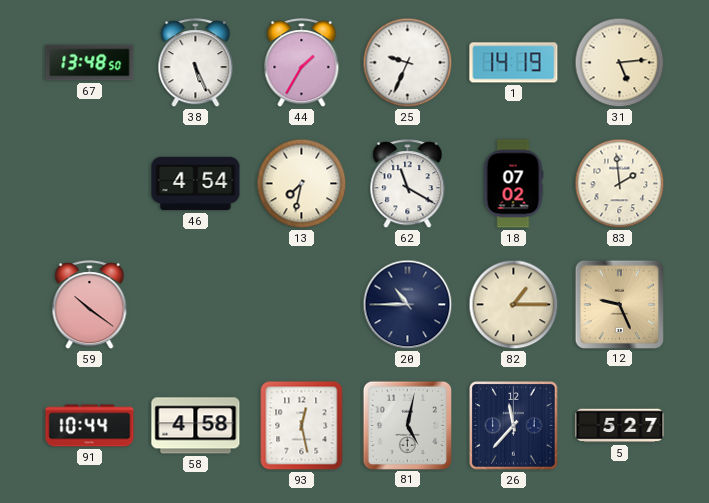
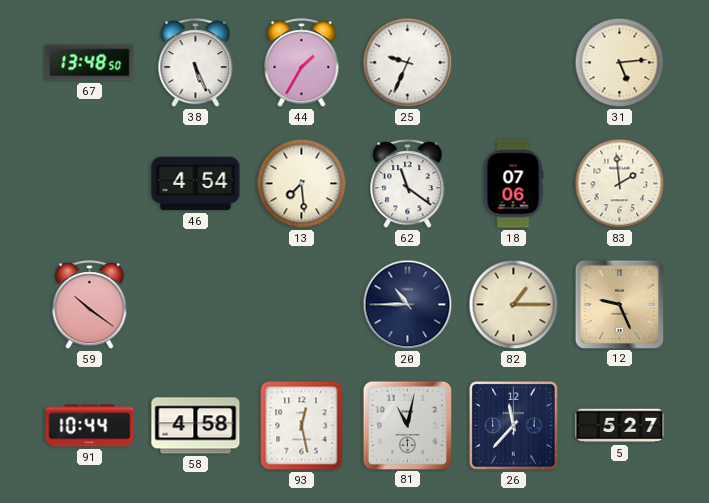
1: 14:19 -> none (514, 63)
13: 7:32 -> 7:29 (302, 184)
62: 11:20 -> 11:21 (408, 184)
18: 07:02 -> 07:06 (513, 184)
81: 5:02 -> 11:02 (407, 425)
